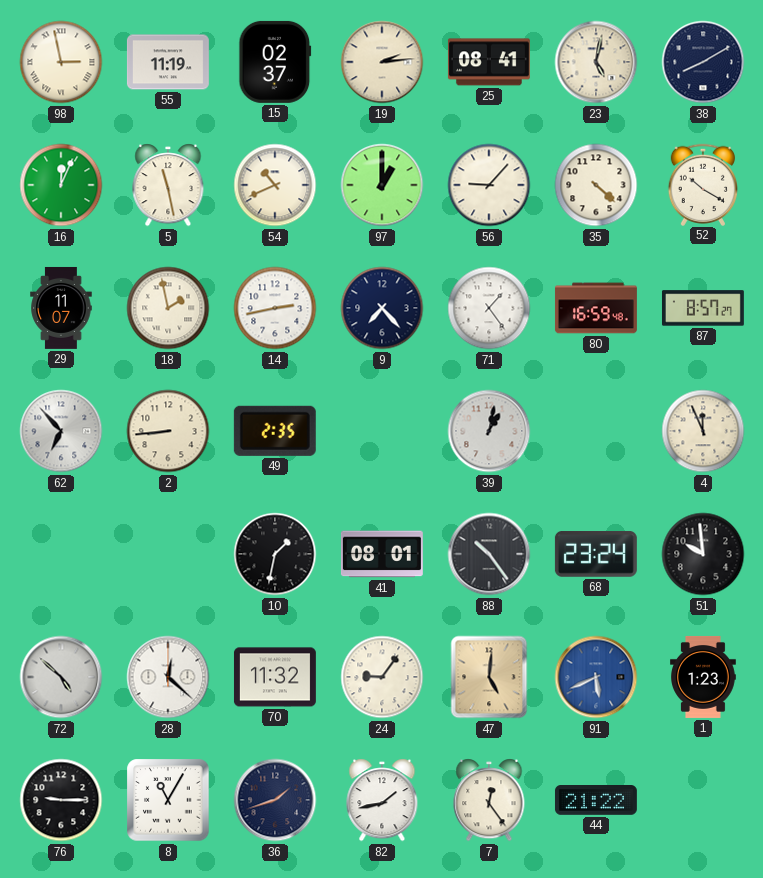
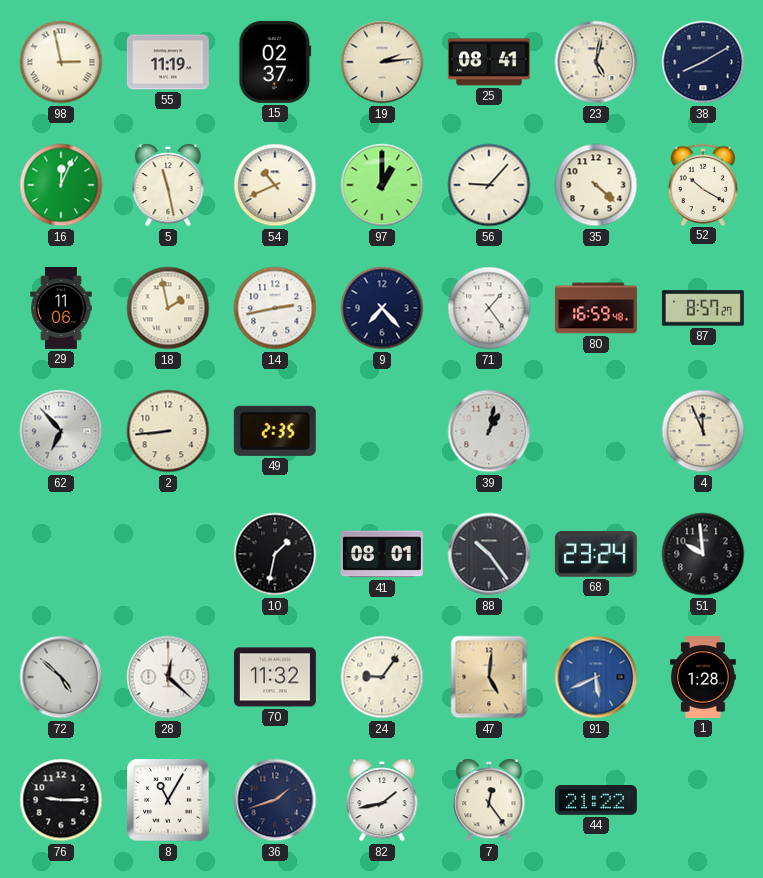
29: 11:07 -> 11:06 (61, 308)
1: 1:23 -> 1:28 (704, 677)
